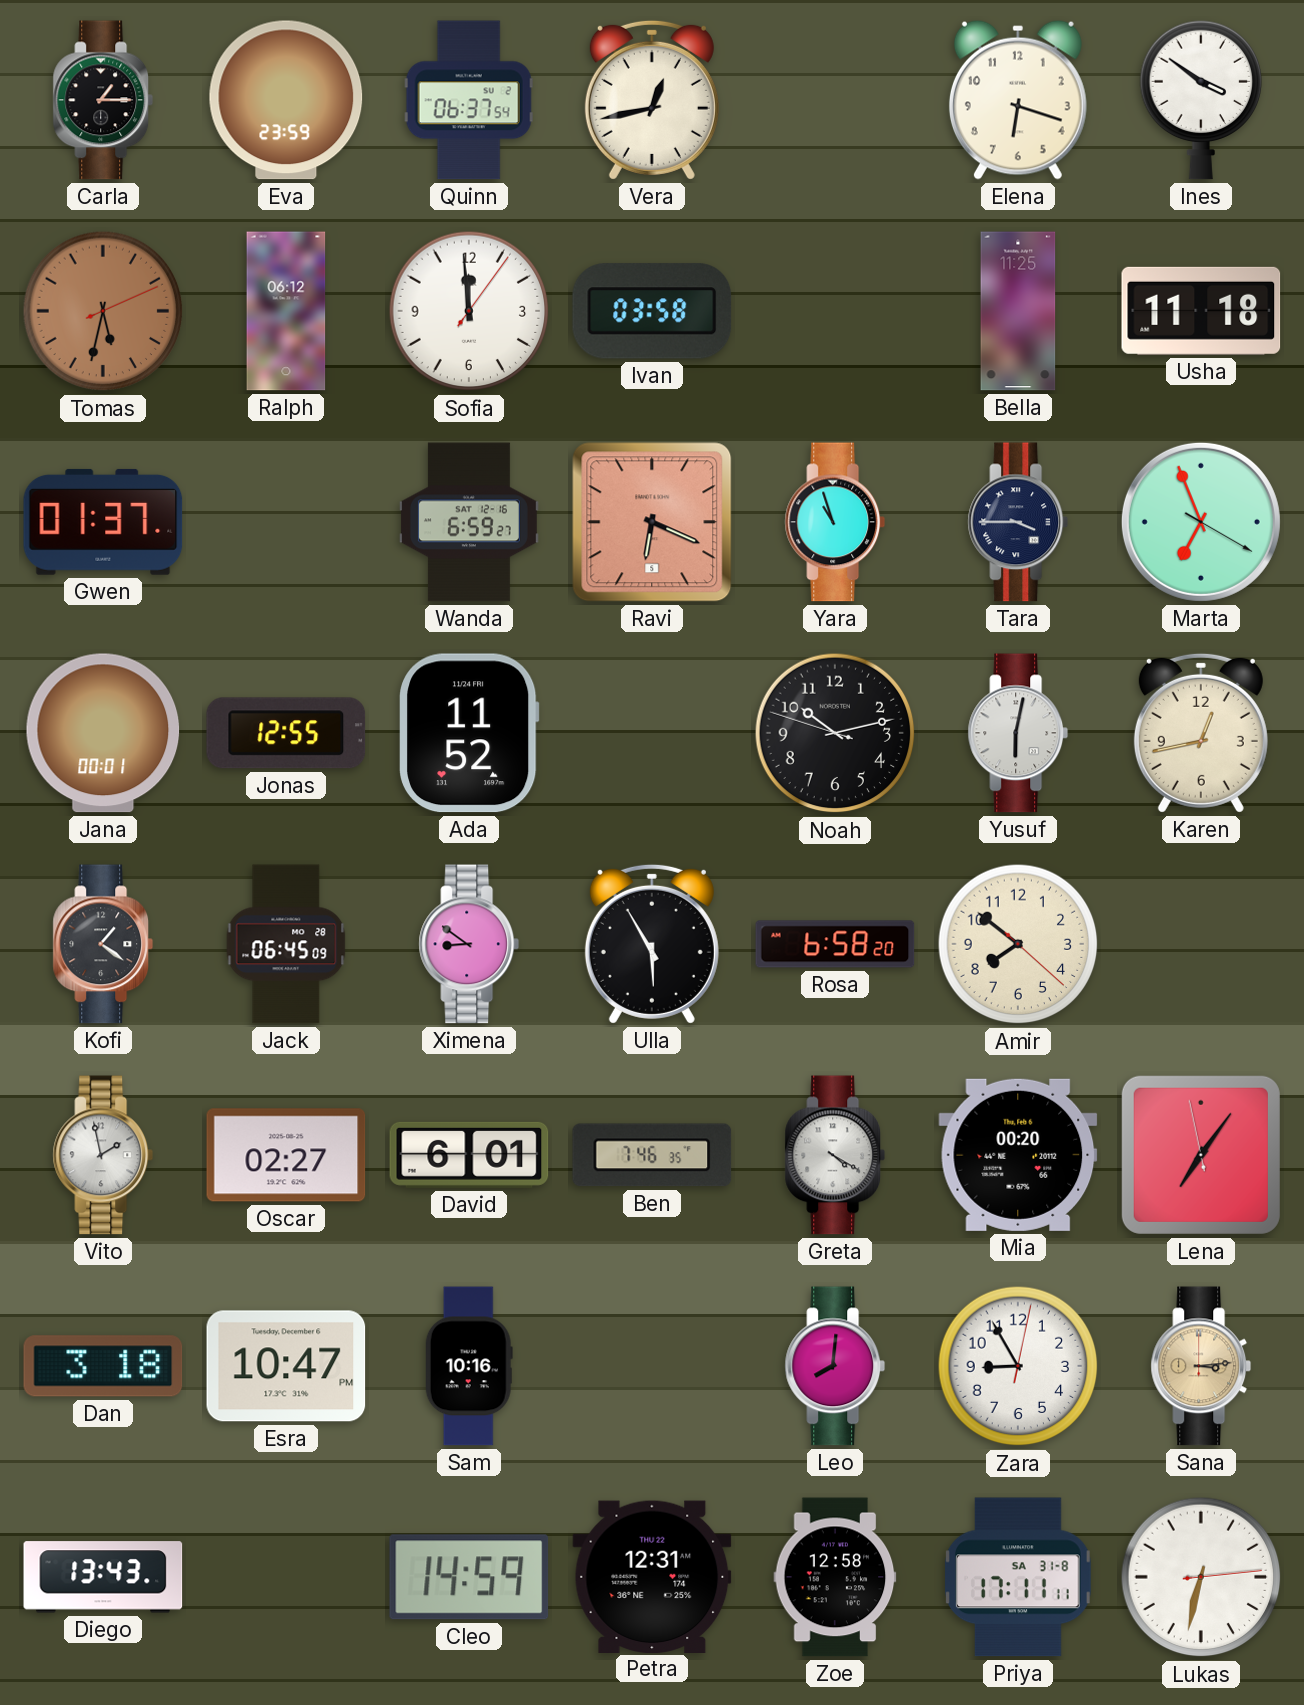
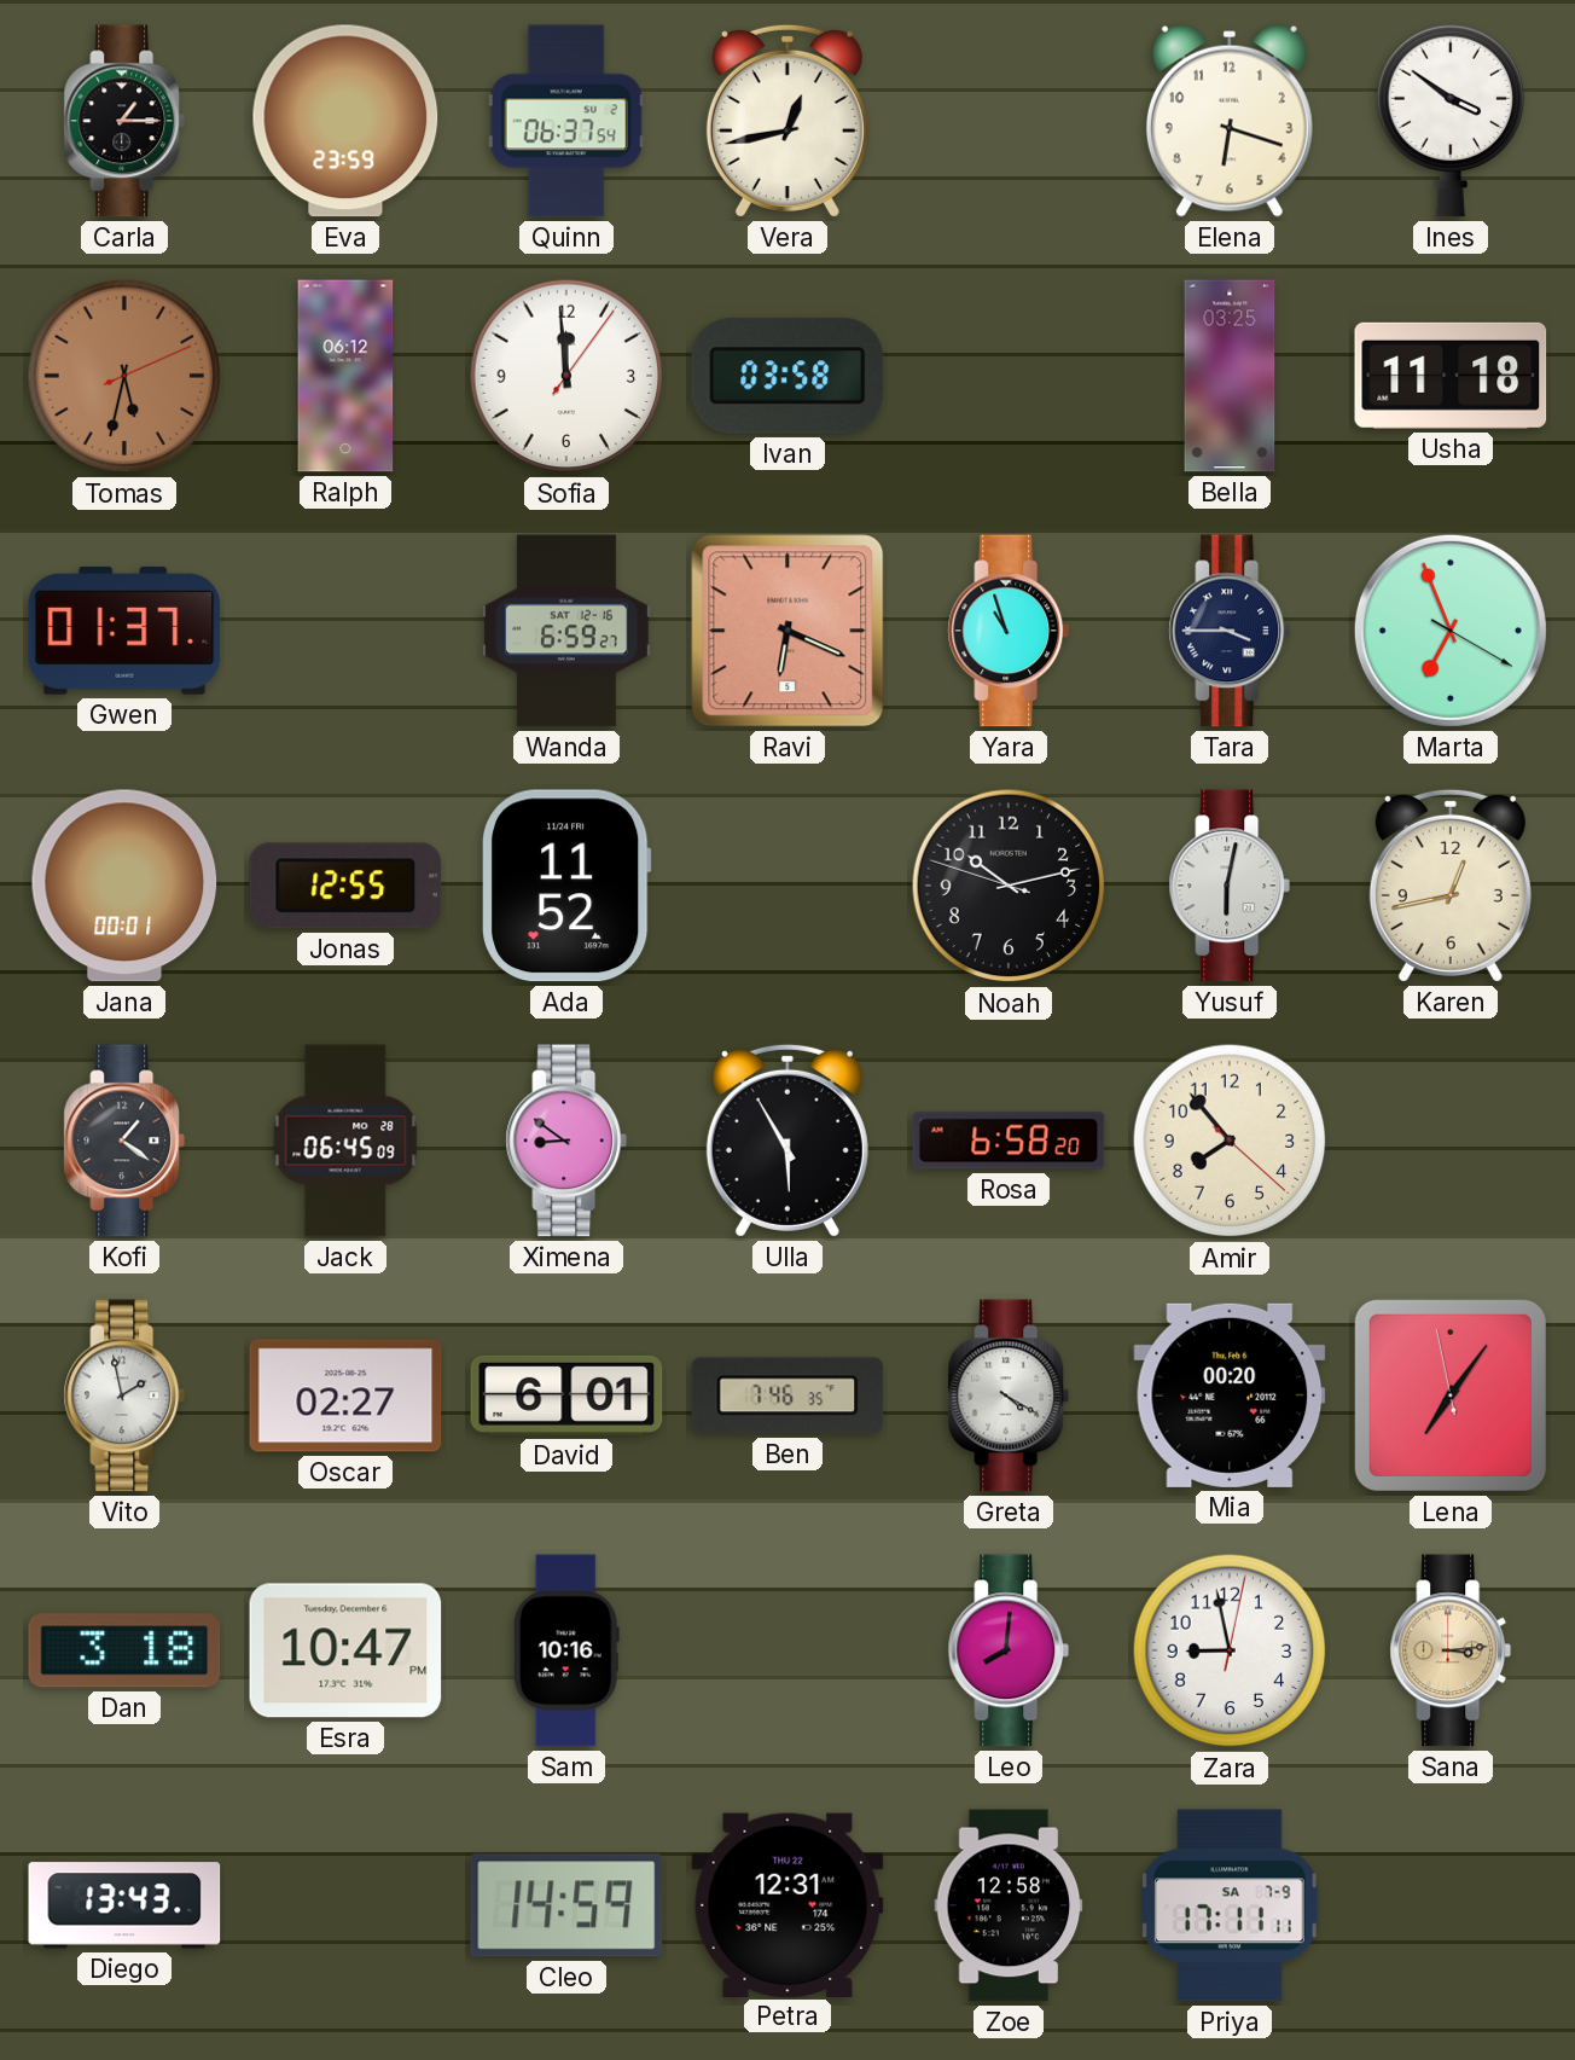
Bella: 11:25 -> 03:25 (1230, 376)
Amir: 7:51 -> 7:53 (1230, 1141)
Zara: 8:55 -> 8:58 (1230, 1650)
Priya date: SA 31-8 -> SA 7-9 (1230, 1905)
Lukas: 6:32 -> none (1201, 1577)
